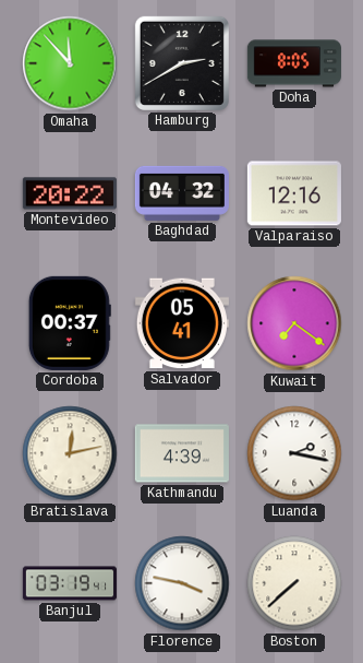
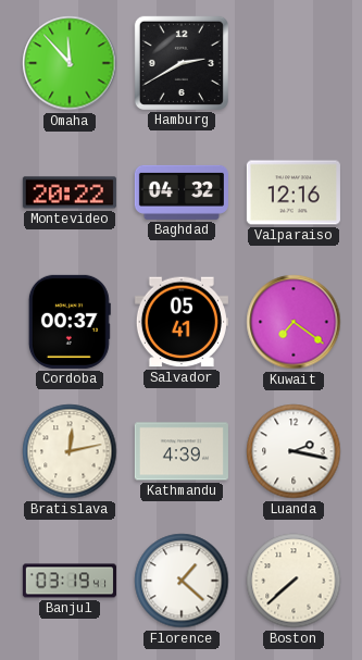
Doha: 8:05 -> none (294, 63)
Florence: 3:47 -> 1:22 (182, 581)
